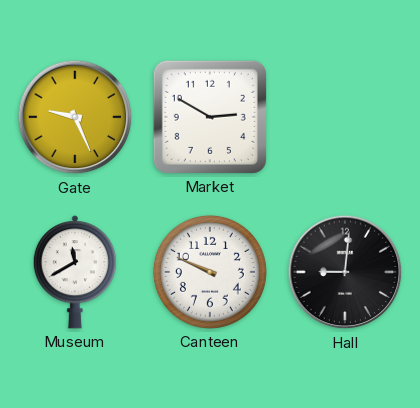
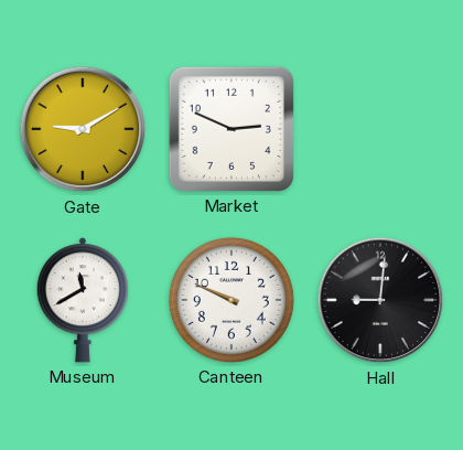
Gate: 9:26 -> 9:10 (83, 129)
Market: 2:50 -> 2:49 (232, 129)
